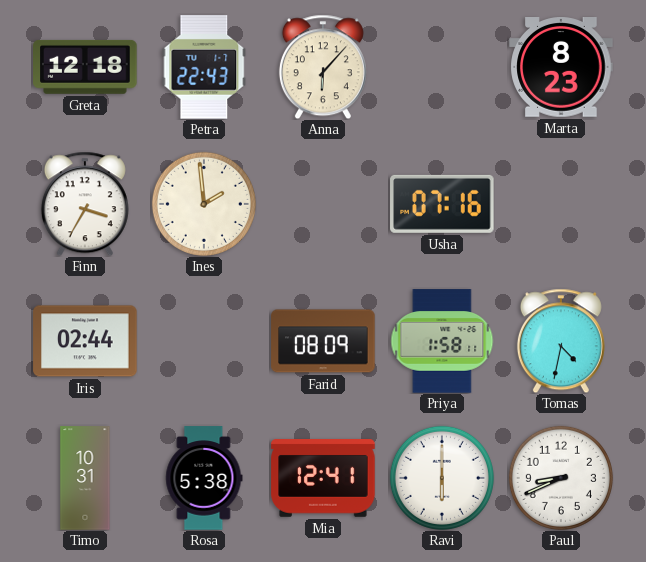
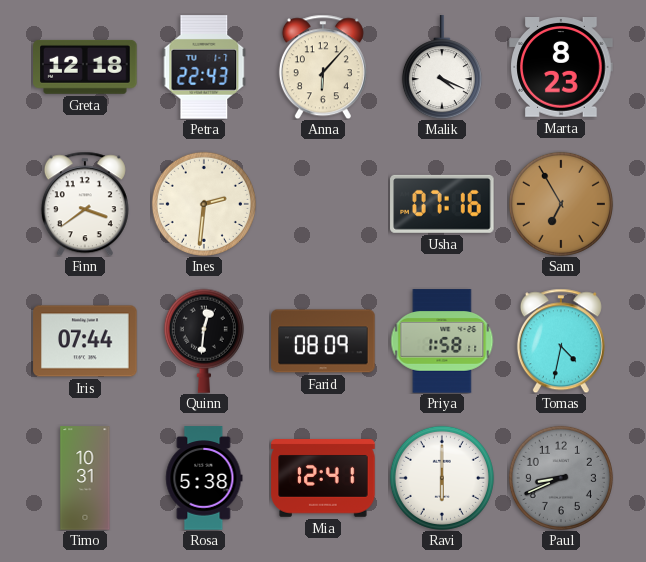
Malik: none -> 4:19 (442, 67)
Finn: 3:35 -> 3:39 (85, 204)
Ines: 1:59 -> 2:31 (204, 204)
Sam: none -> 6:55 (561, 204)
Iris: 02:44 -> 07:44 (85, 341)
Quinn: none -> 12:31 (204, 341)
Paul dial: white -> grey (561, 478)
